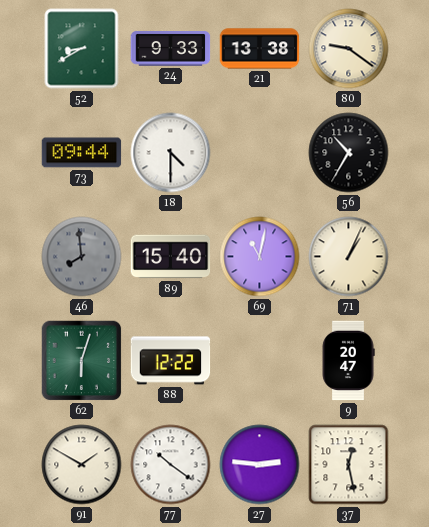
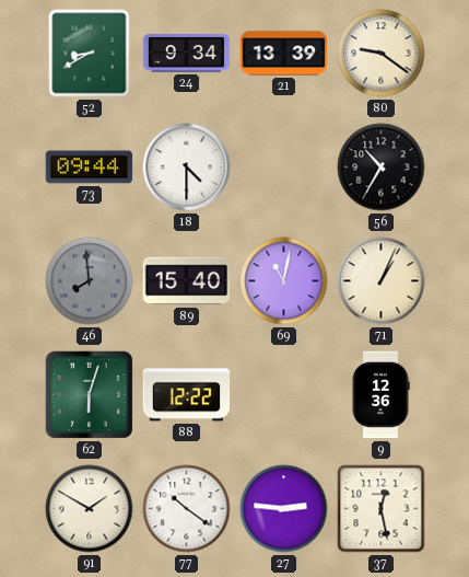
24: 9:33 -> 9:34 (187, 54)
21: 13:38 -> 13:39 (284, 54)
9: 20:47 -> 12:36 (380, 395)
